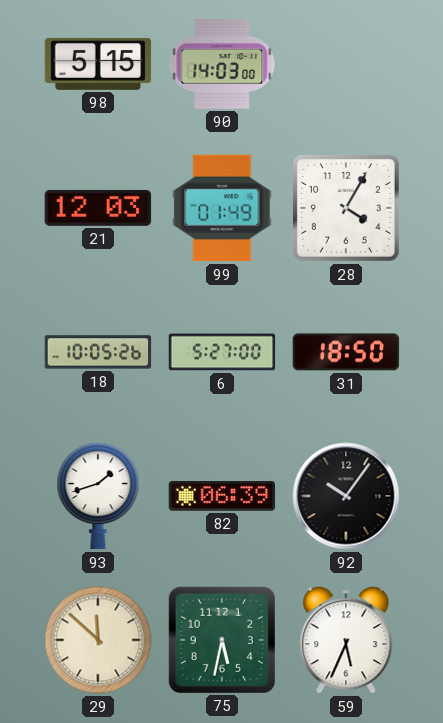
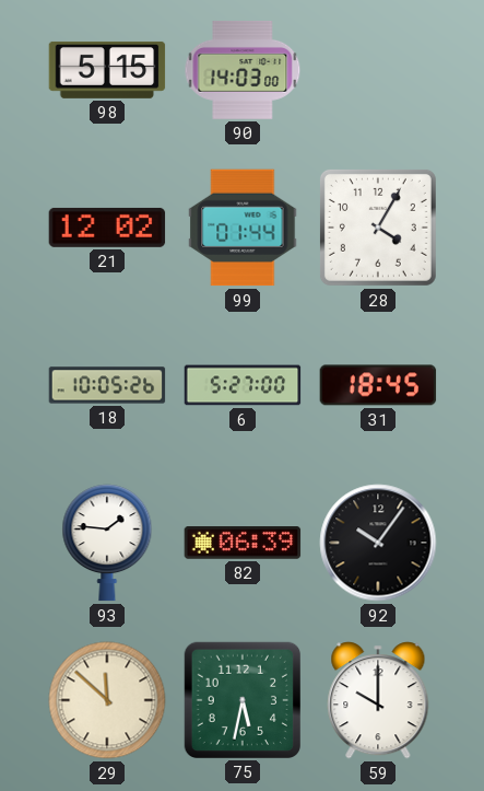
21: 12:03 -> 12:02 (107, 228)
99: 01:49 -> 01:44 (243, 228)
31: 18:50 -> 18:45 (378, 385)
93: 1:42 -> 1:46 (107, 543)
59: 5:34 -> 10:00 (378, 700)
